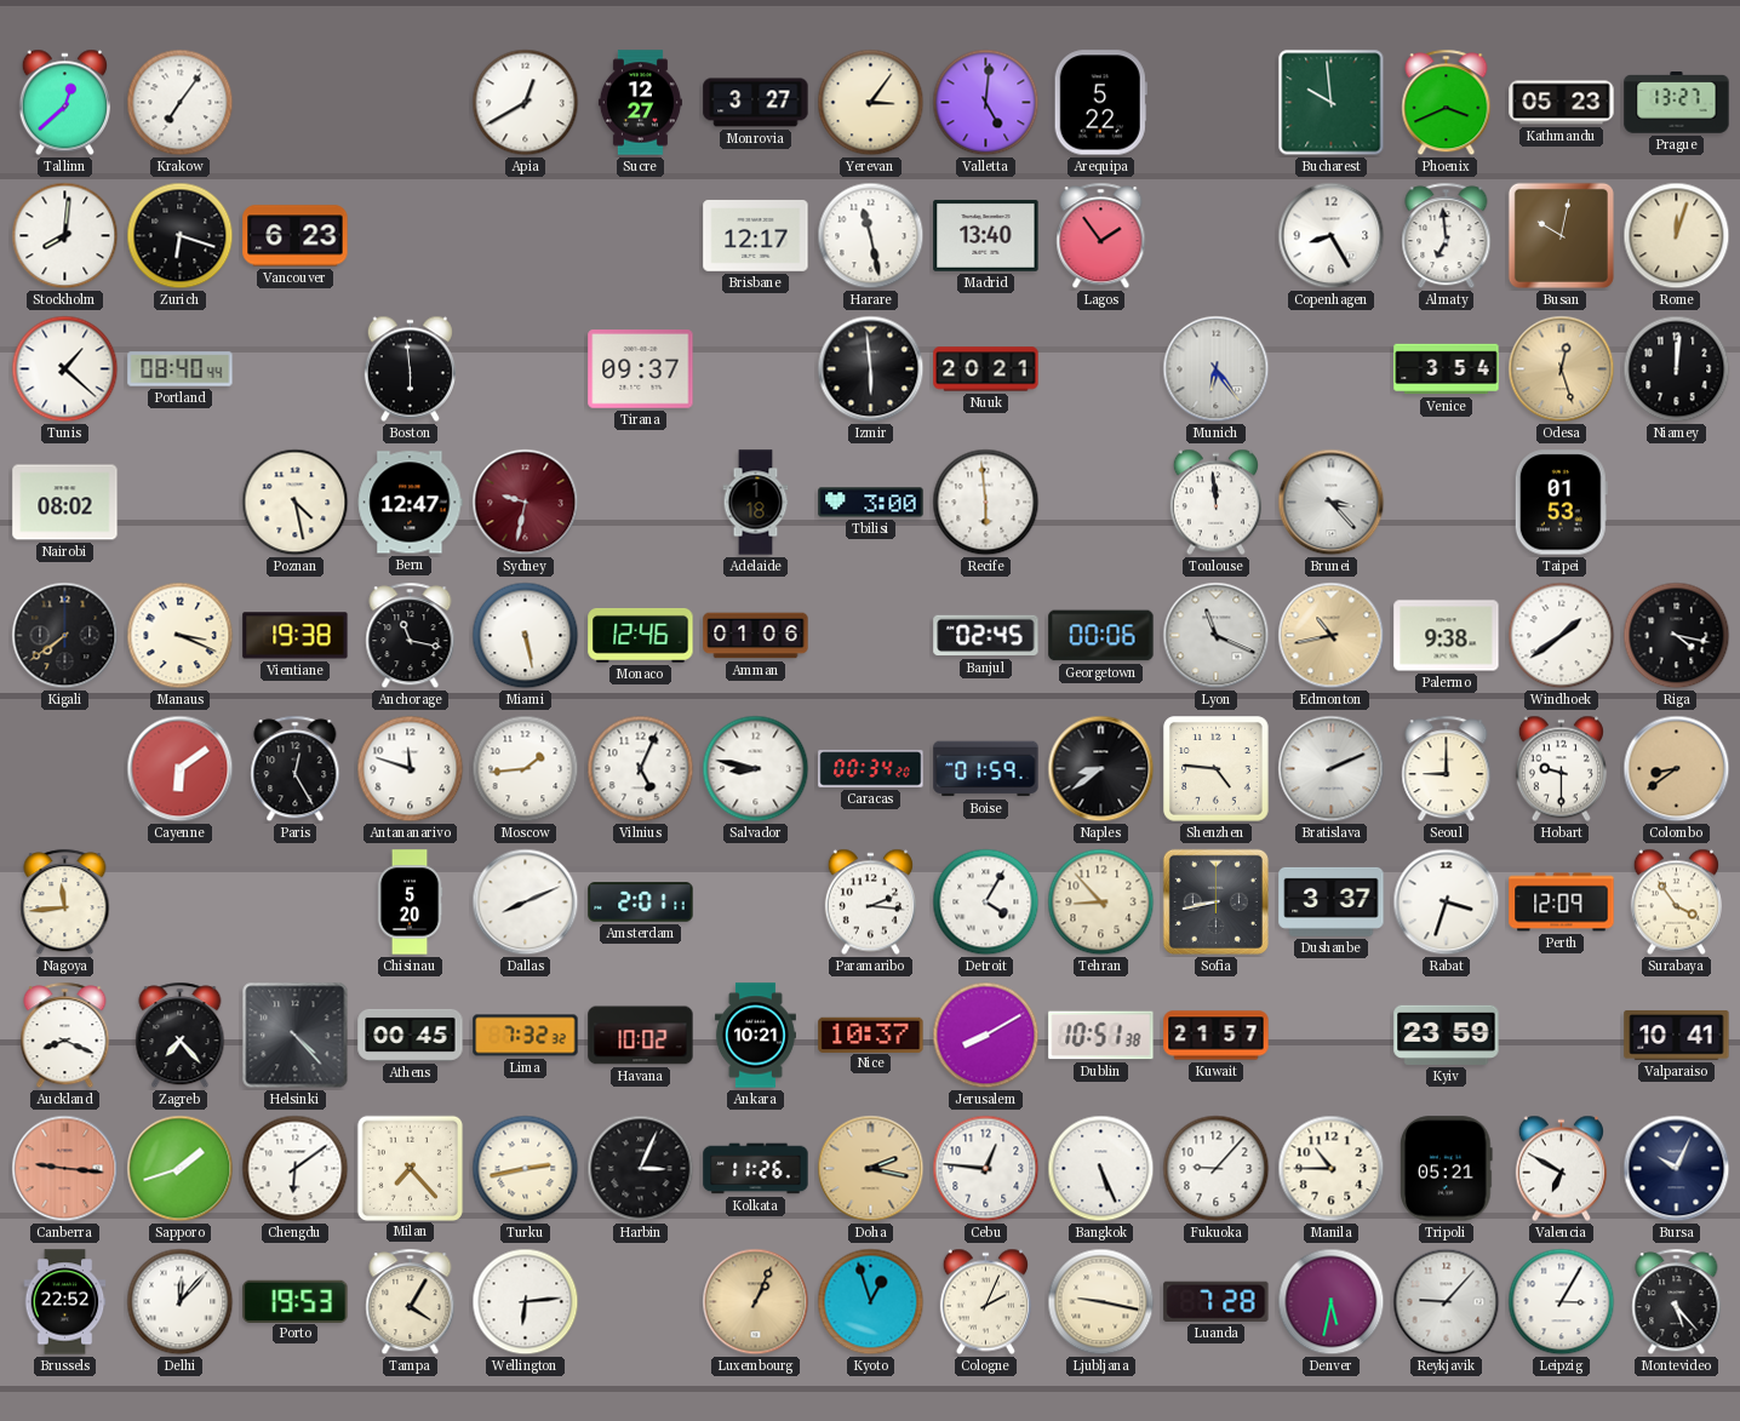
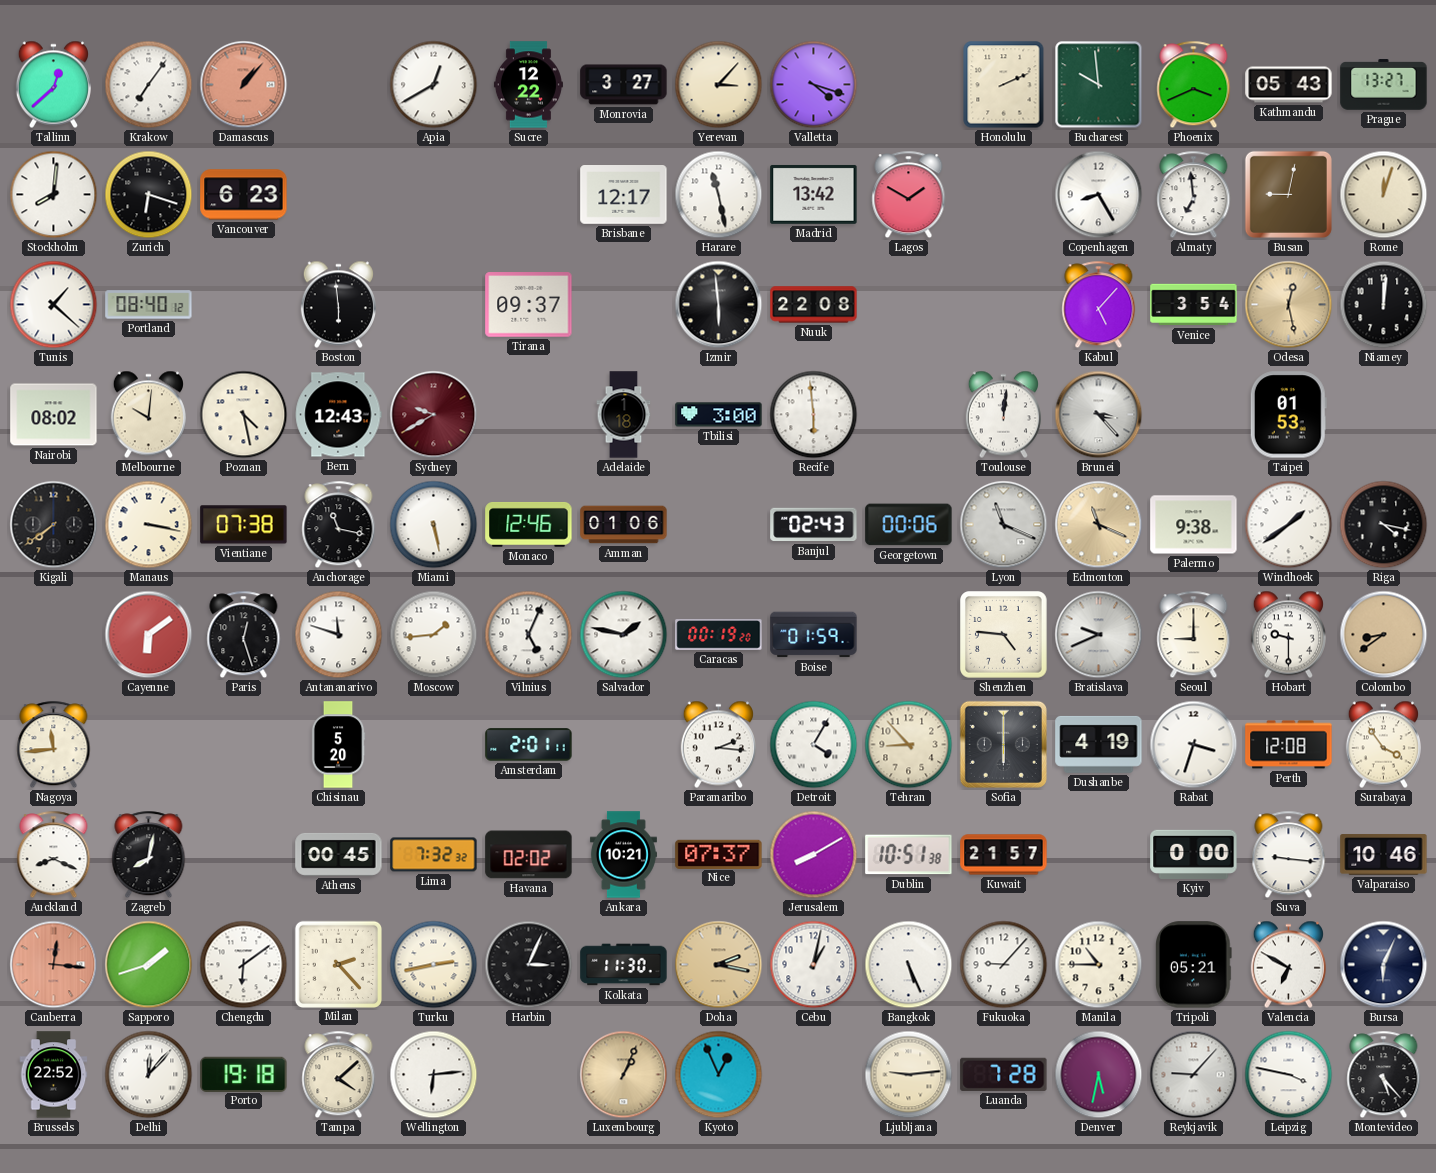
Damascus: none -> 1:07 (244, 85)
Sucre: 12:27 -> 12:22 (528, 85)
Yerevan: 3:06 -> 3:07 (719, 85)
Valletta: 5:01 -> 4:18 (814, 85)
Arequipa: 5:22 -> none (1100, 103)
Honolulu: none -> 2:11 (1004, 85)
Kathmandu: 05:23 -> 05:43 (1289, 85)
Madrid: 13:40 -> 13:42 (814, 194)
Lagos: 1:54 -> 1:50 (909, 195)
Busan: 10:02 -> 9:02 (1288, 194)
Portland: 08:40:44 -> 08:40:12 (149, 305)
Nuuk: 20:21 -> 22:08 (814, 305)
Munich: 6:24 -> none (1217, 369)
Kabul: none -> 5:07 (1099, 305)
Odesa: 12:27 -> 12:28 (1289, 305)
Melbourne: none -> 10:01 (148, 415)
Bern: 12:47 -> 12:43 (338, 415)
Sydney: 9:32 -> 9:40 (434, 415)
Toulouse: 11:59 -> 12:01 (1003, 415)
Manaus: 3:19 -> 3:17 (149, 525)
Vientiane: 19:38 -> 07:38 (244, 525)
Banjul: 02:45 -> 02:43 (814, 525)
Edmonton: 10:43 -> 11:19 (1099, 525)
Paris: 12:25 -> 12:27 (244, 635)
Salvador: 8:47 -> 1:47 (624, 635)
Caracas: 00:34 -> 00:19 (719, 635)
Naples: 8:39 -> none (1101, 769)
Bratislava: 2:11 -> 9:41 (1099, 635)
Dallas: 8:11 -> none (526, 903)
Sofia: 8:43 -> 6:00 (1003, 744)
Dushanbe: 3:37 -> 4:19 (1099, 744)
Perth: 12:09 -> 12:08 (1289, 745)
Zagreb: 7:23 -> 8:02 (149, 855)
Helsinki: 4:23 -> none (296, 1036)
Havana: 10:02 -> 02:02 (529, 855)
Nice: 10:37 -> 07:37 (719, 854)
Kyiv: 23:59 -> 0:00 (1194, 854)
Suva: none -> 9:16 (1289, 855)
Valparaiso: 10:41 -> 10:46 (1384, 855)
Canberra: 9:16 -> 12:16 (54, 965)
Milan: 7:23 -> 2:23 (338, 964)
Kolkata: 11:26 -> 11:30 (624, 965)
Cebu: 12:46 -> 1:02 (814, 965)
Bursa: 10:04 -> 6:04 (1384, 965)
Porto: 19:53 -> 19:18 (244, 1074)
Tampa: 4:05 -> 4:08 (339, 1075)
Kyoto: 12:57 -> 12:56 (719, 1075)
Cologne: 2:04 -> none (985, 1302)
Ljubljana: 9:17 -> 9:14 (909, 1075)
Leipzig: 3:05 -> 3:47 (1289, 1075)
